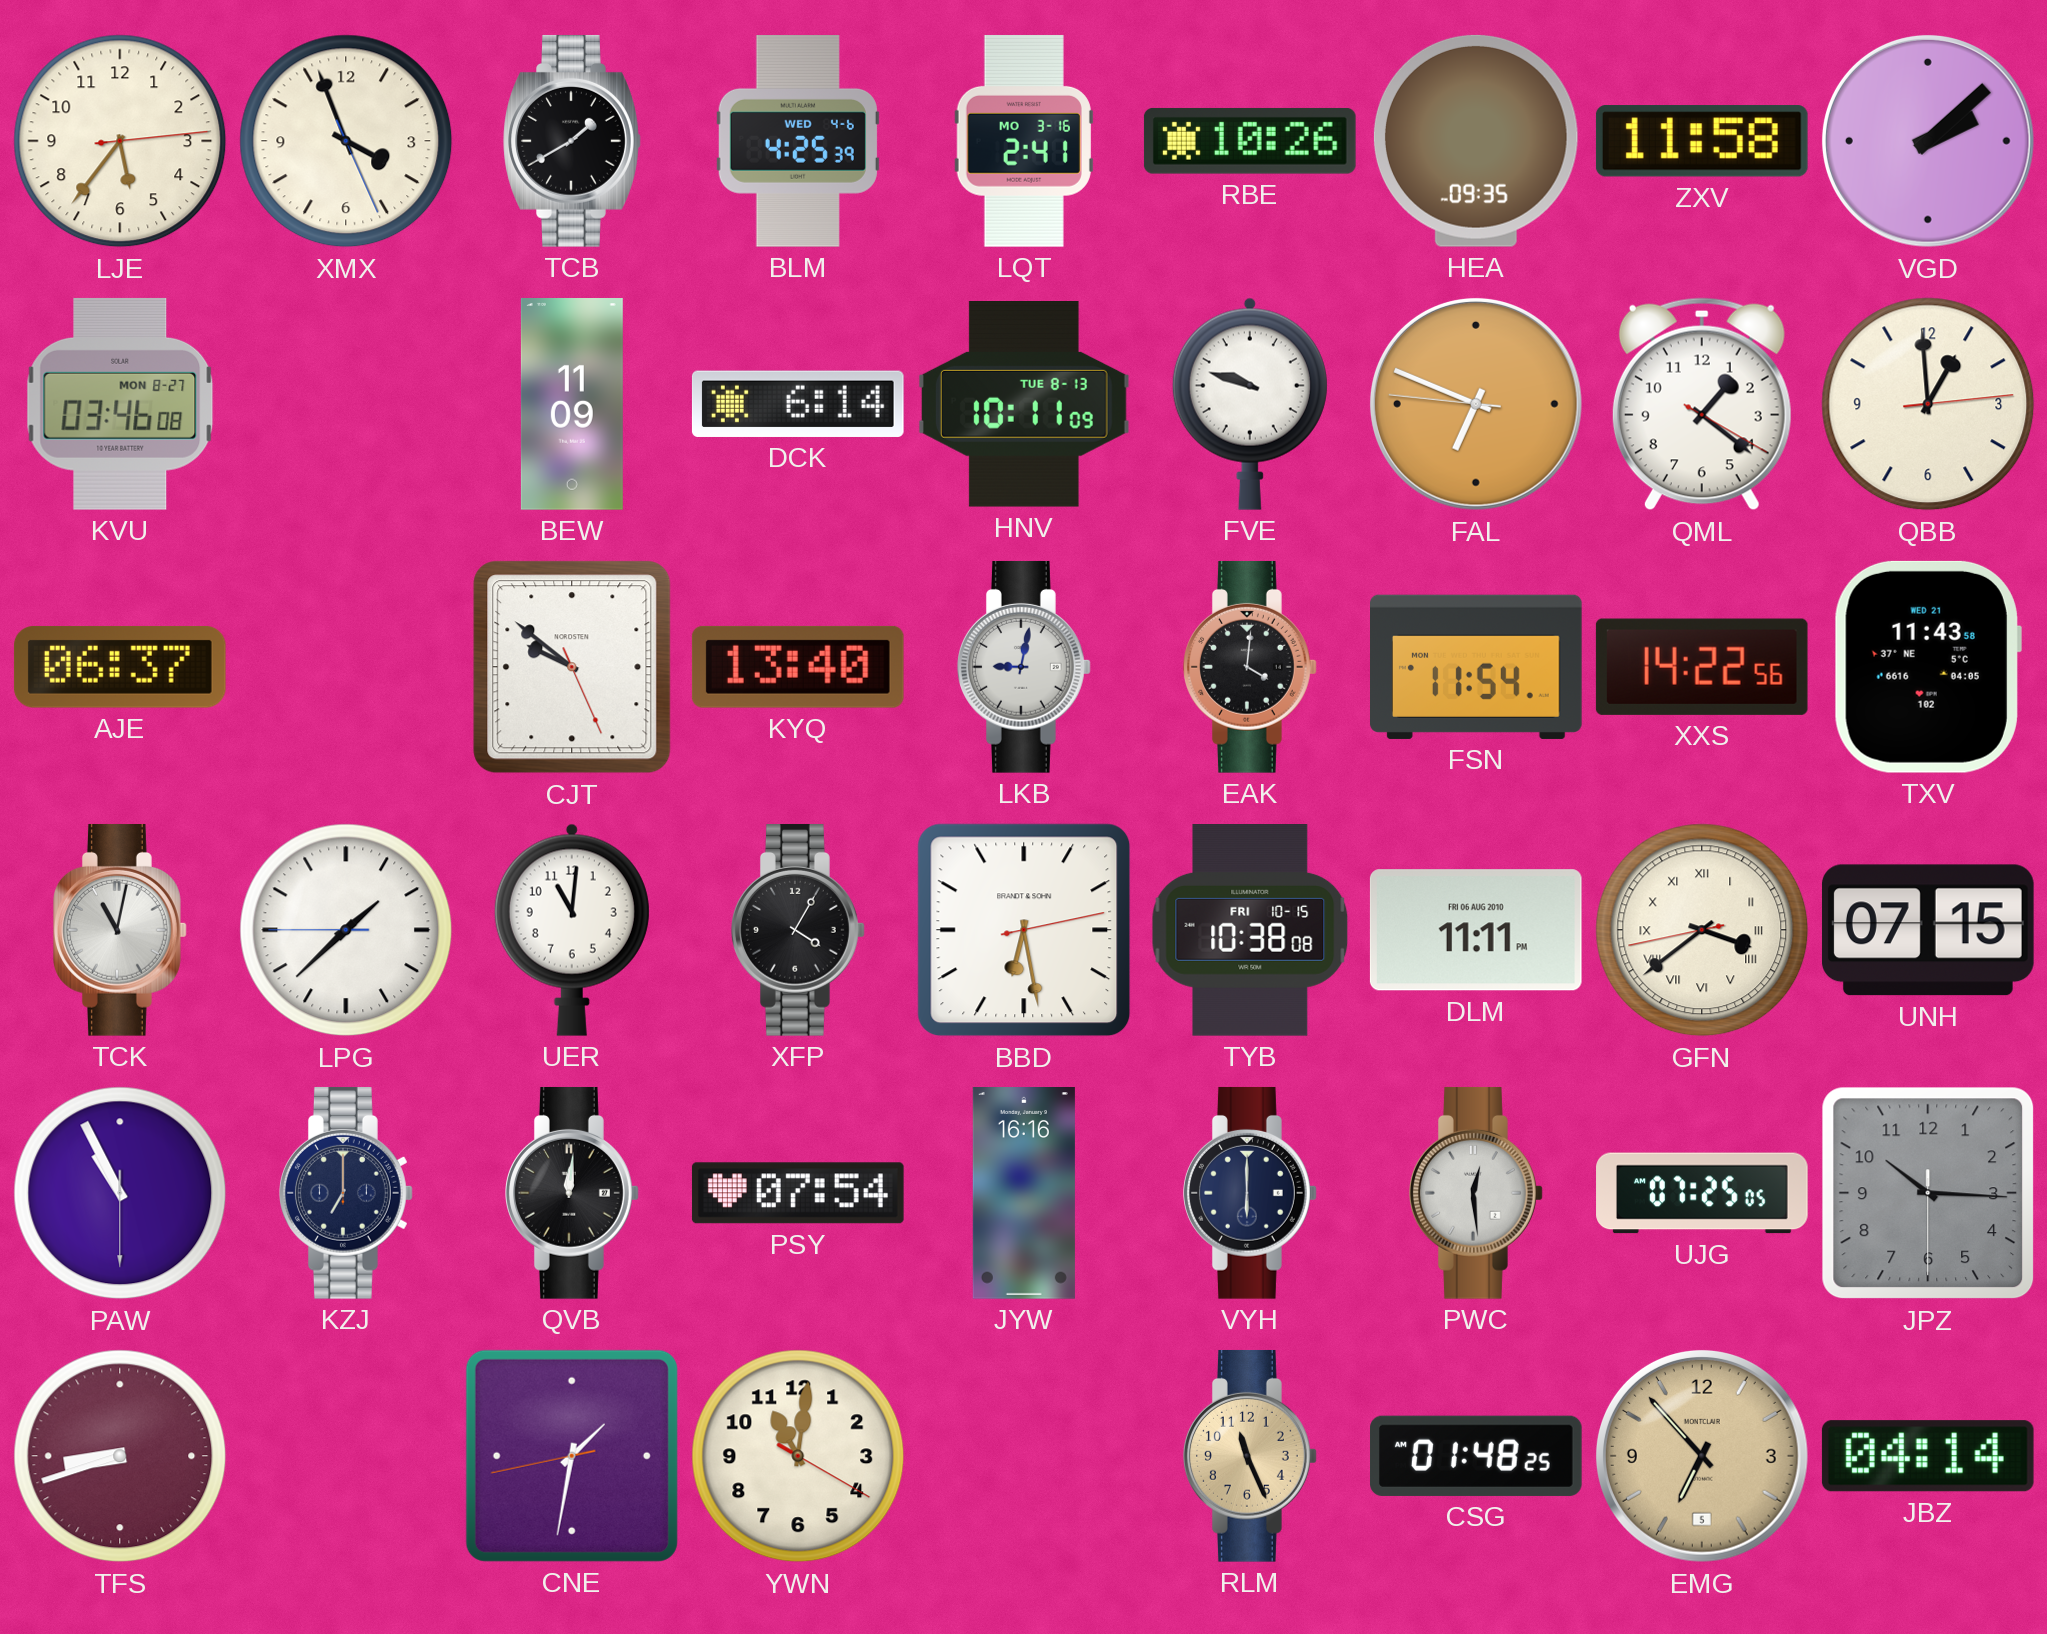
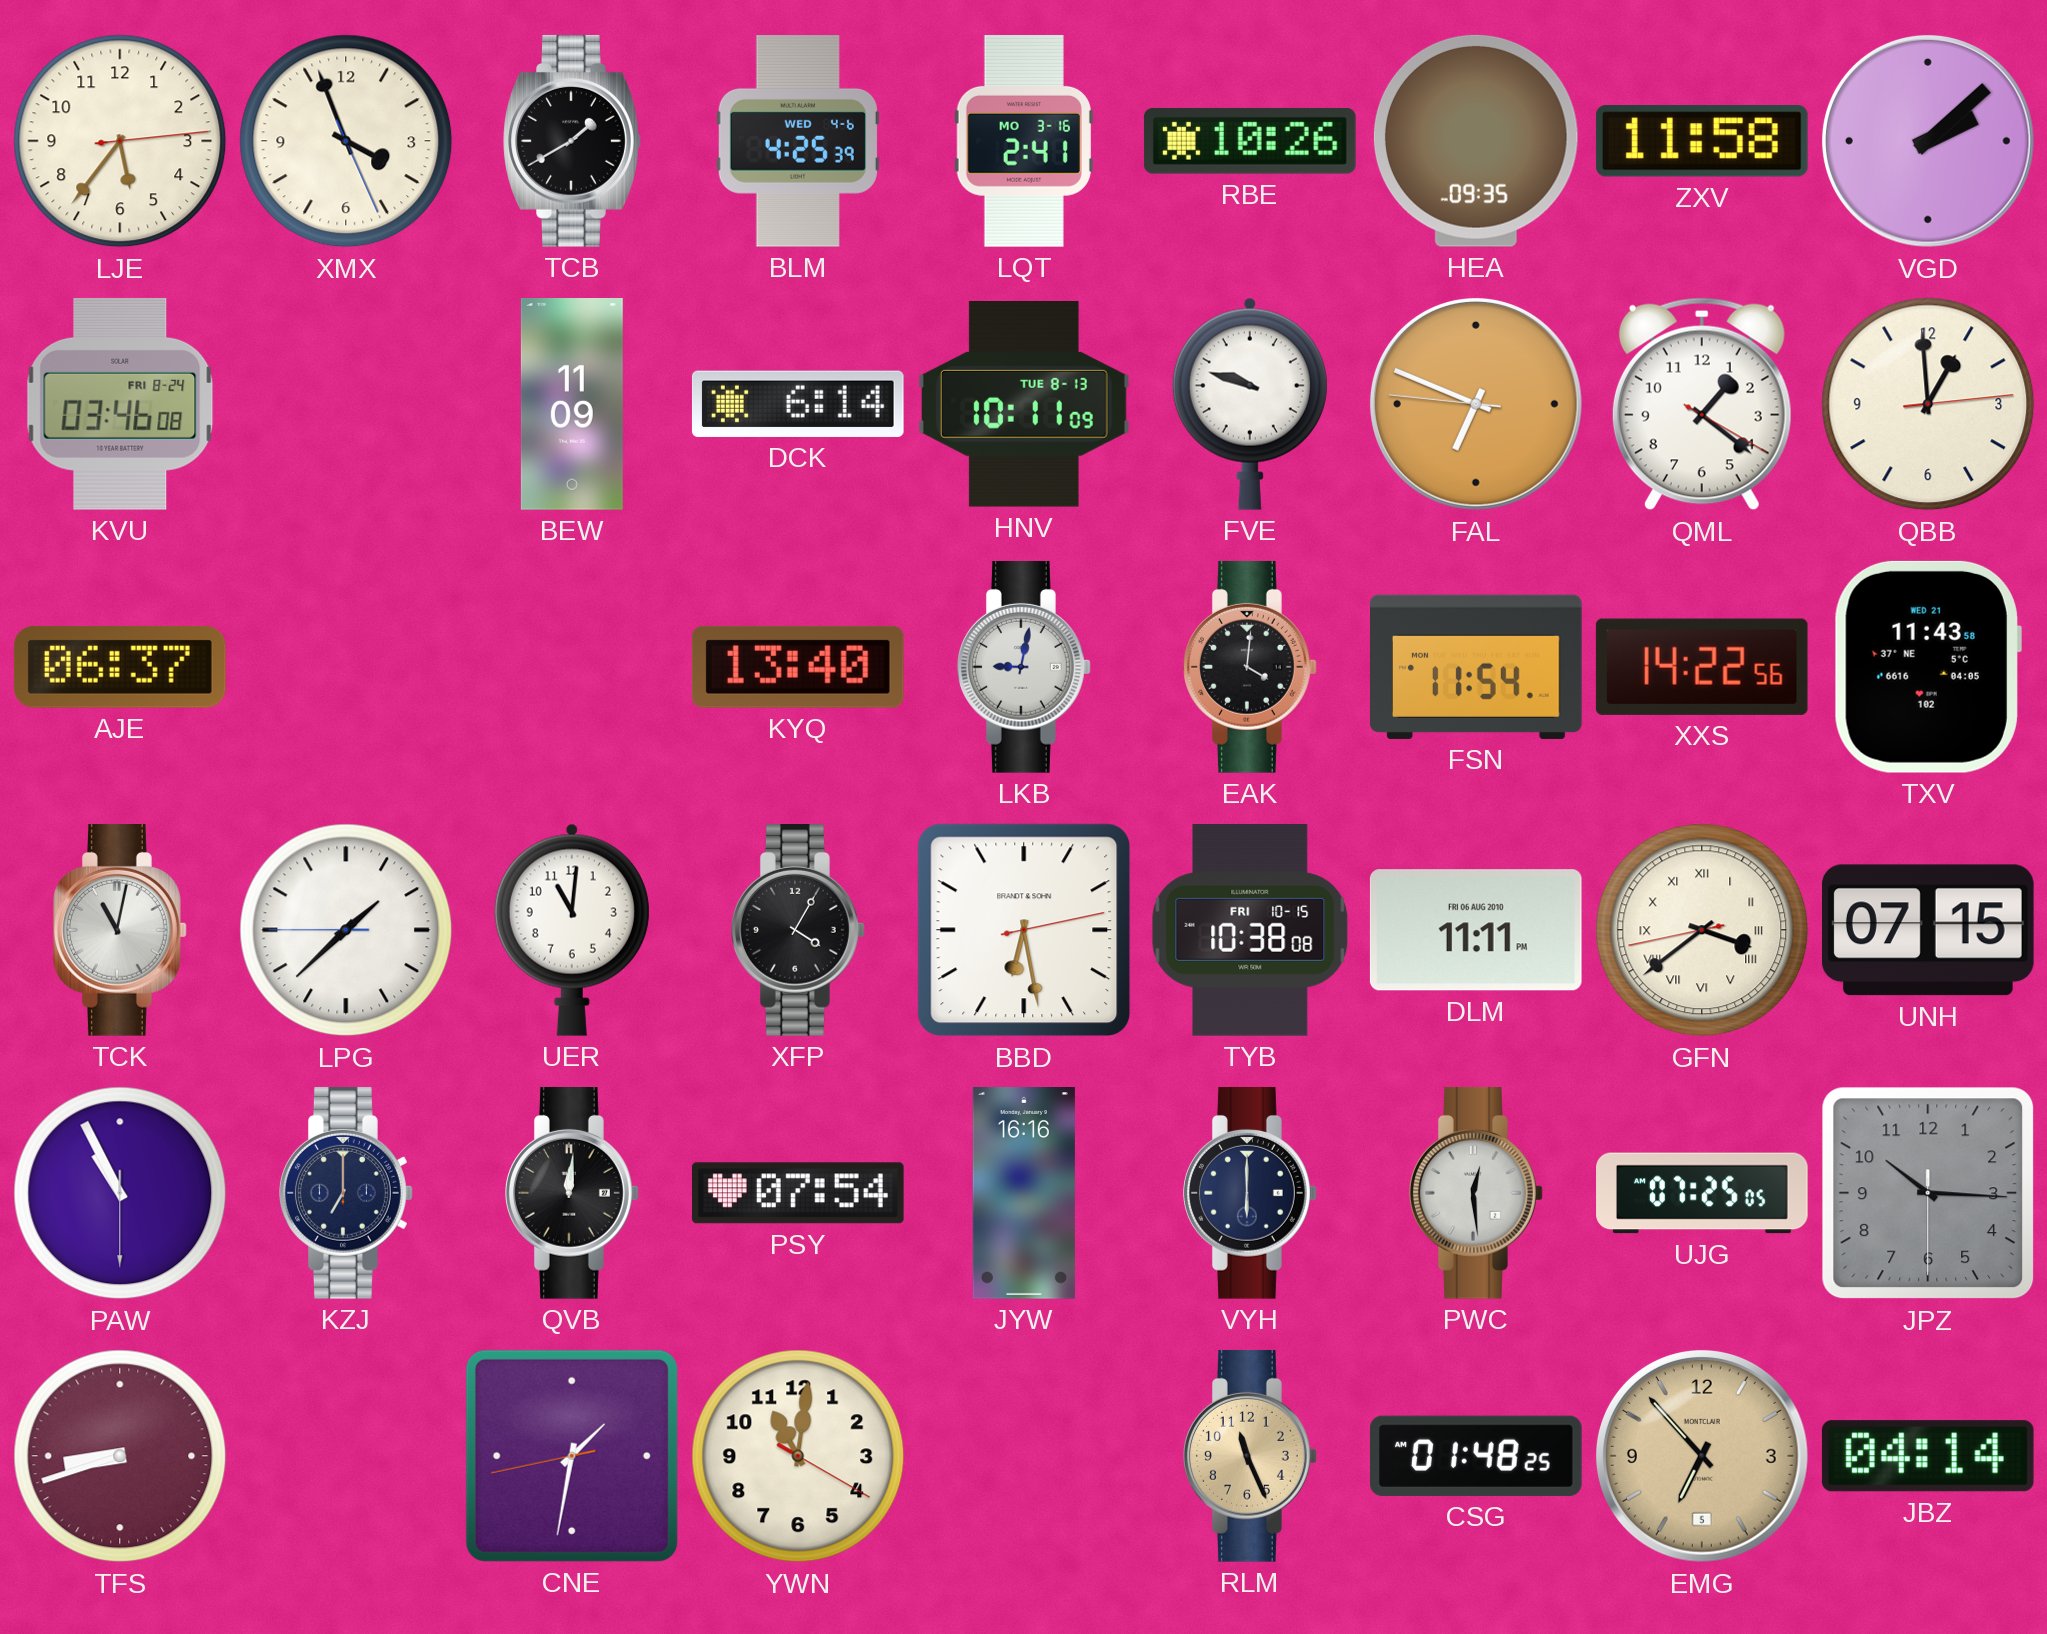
KVU date: MON 8-27 -> FRI 8-24 (120, 404)
CJT: 9:51 -> none (572, 667)
